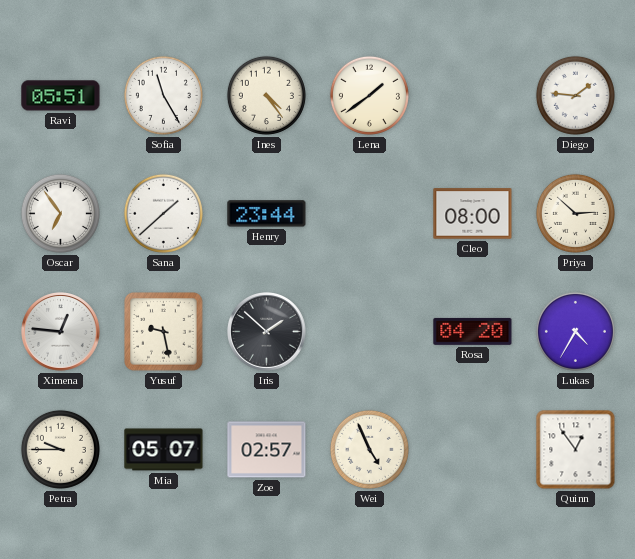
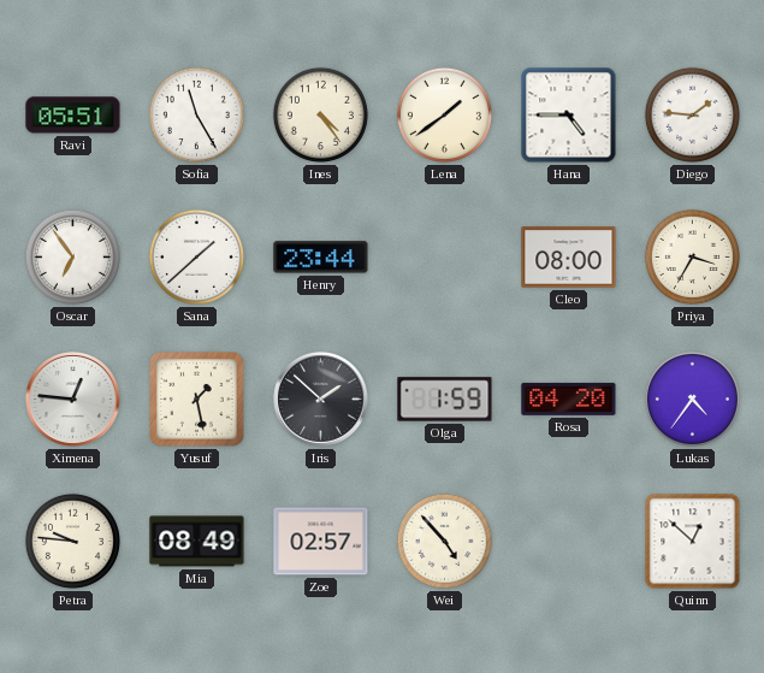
Hana: none -> 4:45 (569, 116)
Priya: 2:52 -> 3:35 (692, 256)
Yusuf: 9:28 -> 1:28 (197, 400)
Olga: none -> 1:59 (445, 400)
Lukas: 4:35 -> 4:36 (692, 399)
Petra: 9:45 -> 9:46 (72, 541)
Mia: 05:07 -> 08:49 (197, 542)
Wei: 4:56 -> 4:53 (444, 541)
Quinn: 12:54 -> 12:52 (693, 542)
